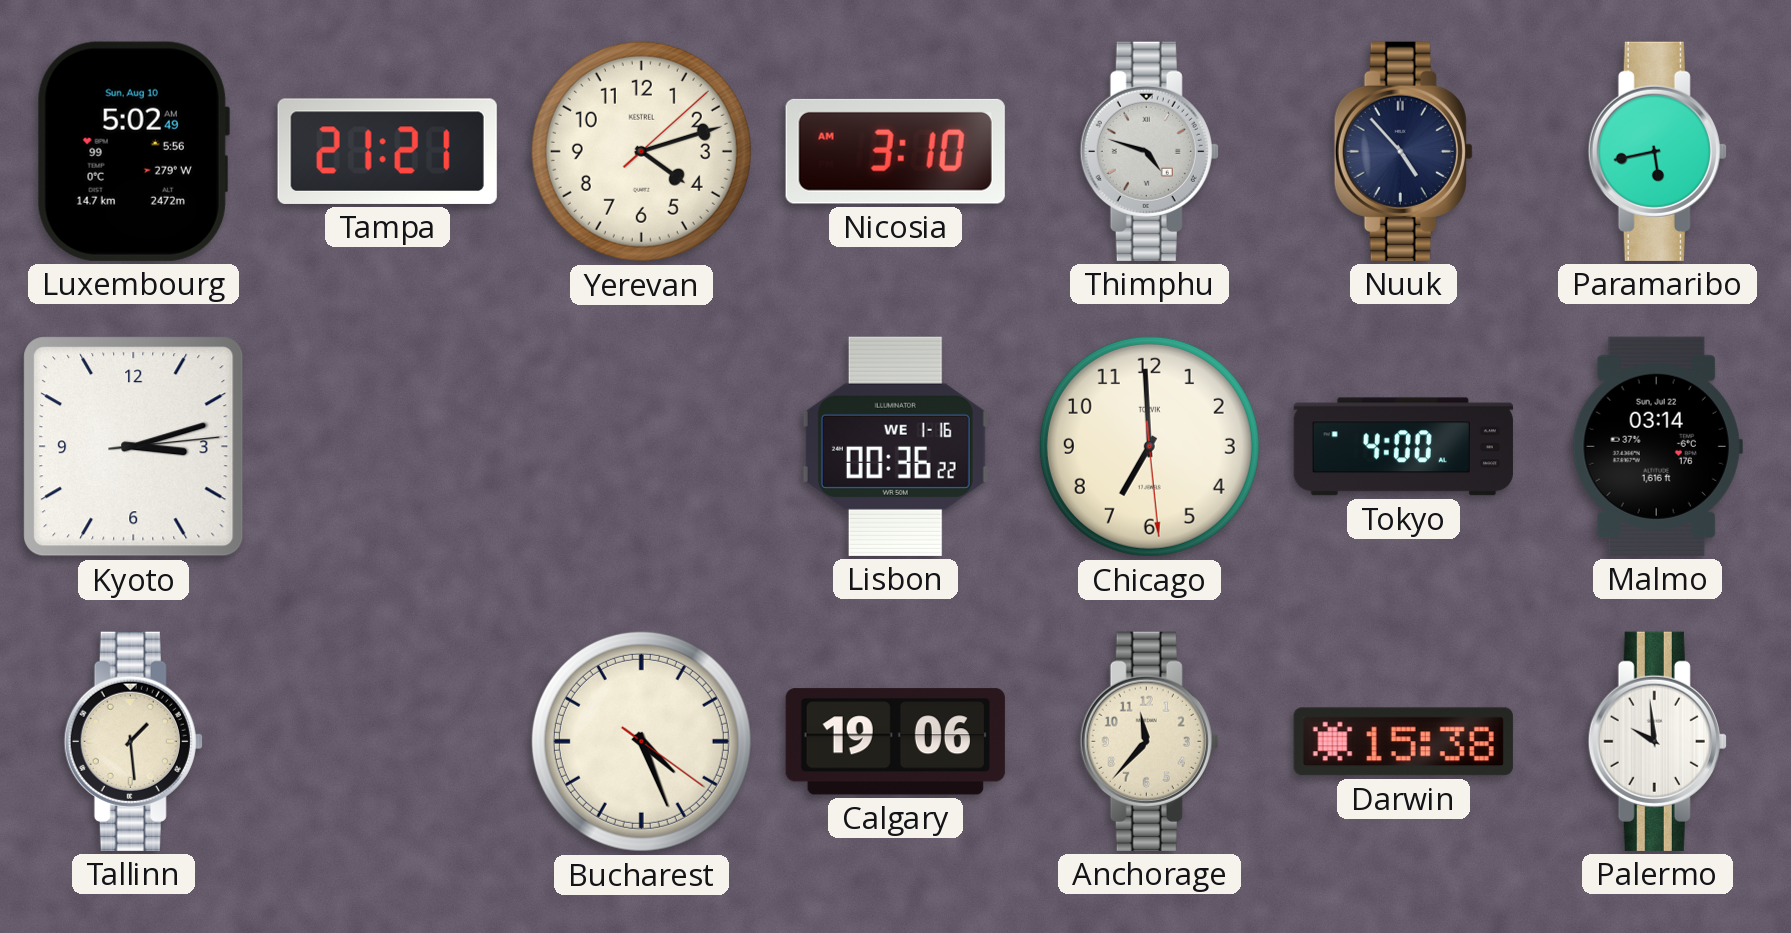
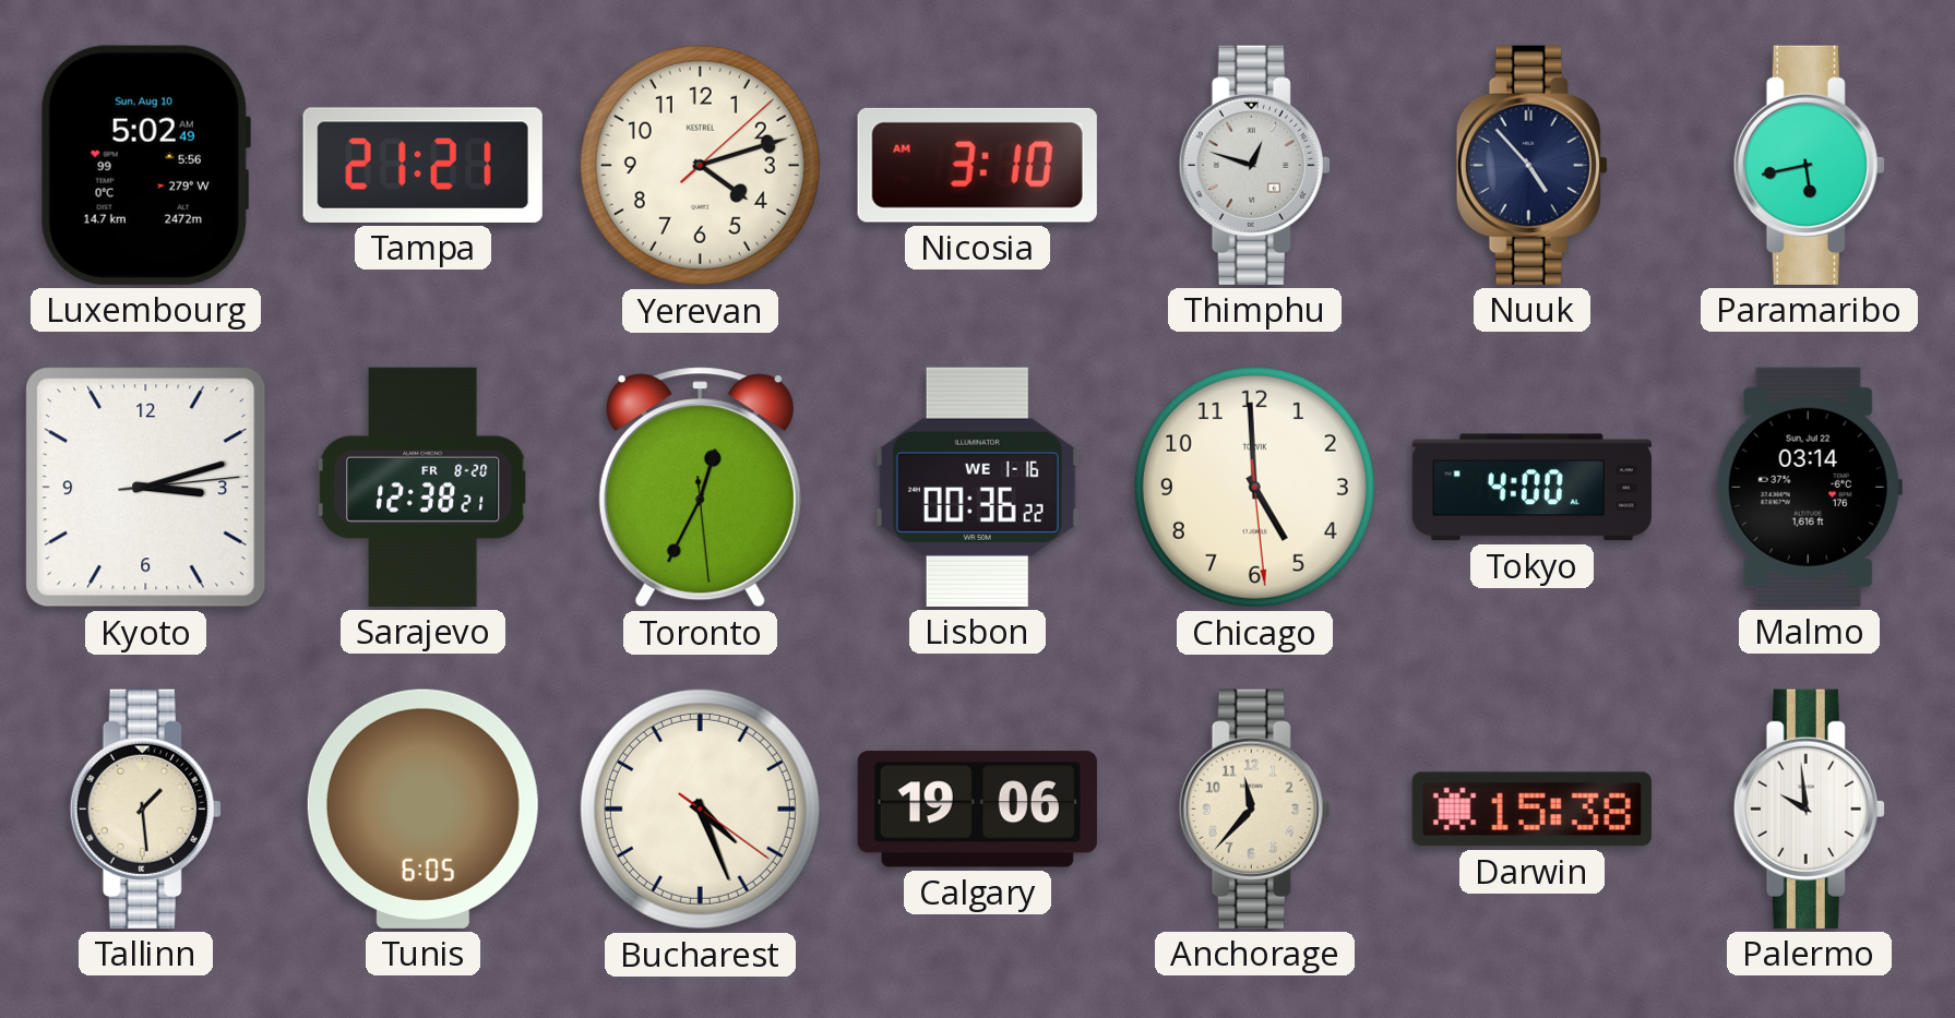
Thimphu: 4:48 -> 12:48 (1254, 165)
Sarajevo: none -> 12:38 (424, 487)
Toronto: none -> 12:34 (700, 488)
Chicago: 6:59 -> 4:59 (1254, 487)
Tunis: none -> 6:05 (422, 809)
